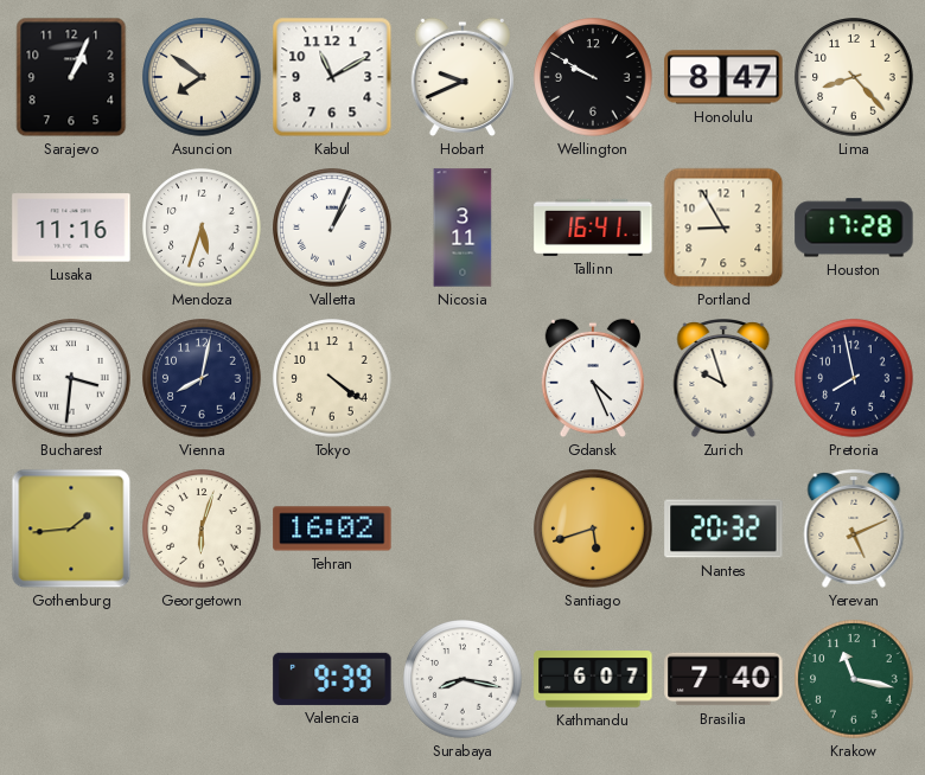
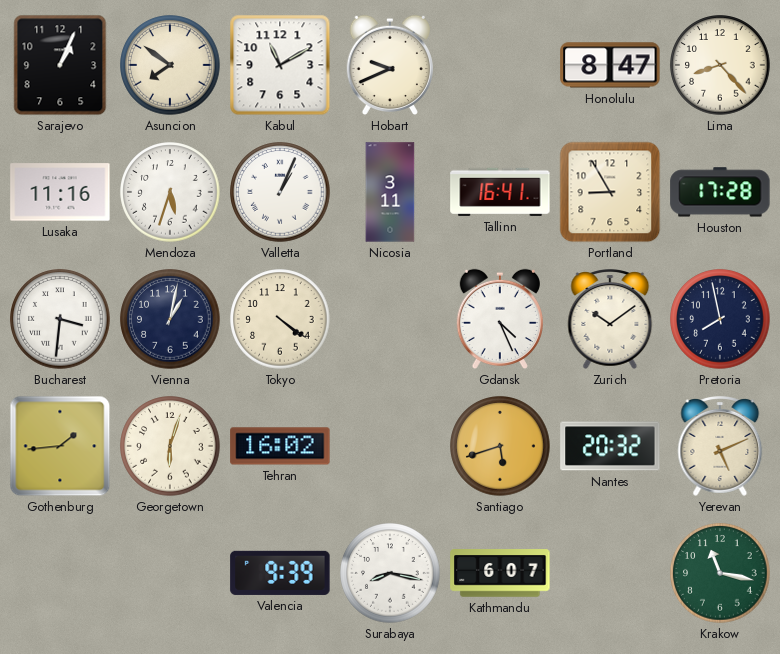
Wellington: 9:50 -> none (593, 77)
Vienna: 8:02 -> 1:02 (170, 319)
Zurich: 9:57 -> 10:09 (610, 320)
Brasilia: 7:40 -> none (723, 679)
